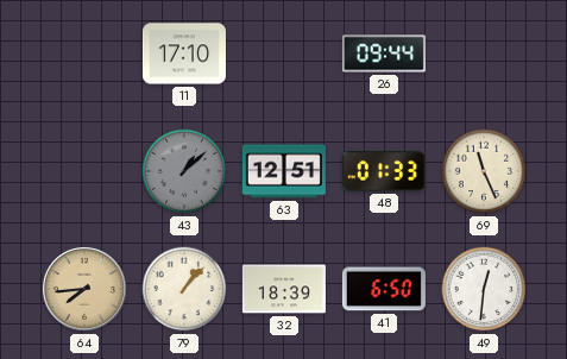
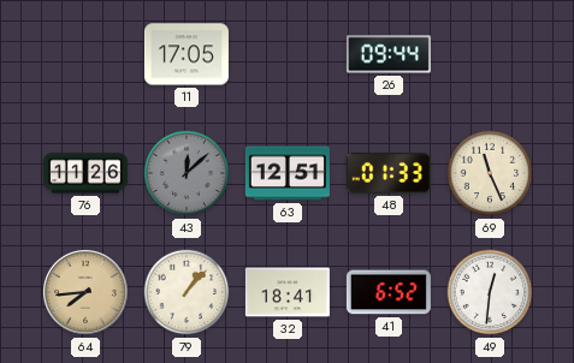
11: 17:10 -> 17:05 (187, 54)
76: none -> 11:26 (85, 173)
43: 1:08 -> 12:08 (187, 173)
32: 18:39 -> 18:41 (288, 292)
41: 6:50 -> 6:52 (389, 292)
